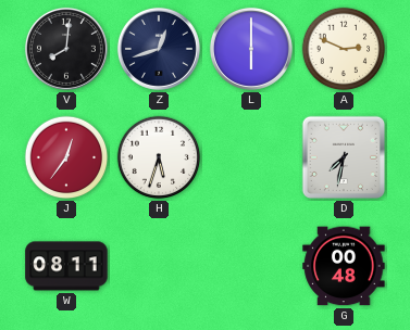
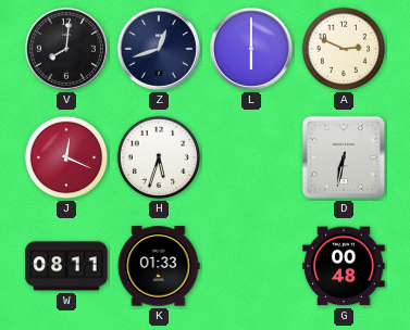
J: 12:36 -> 12:19 (66, 157)
D: 7:32 -> 6:32 (344, 157)
K: none -> 01:33 (159, 266)
